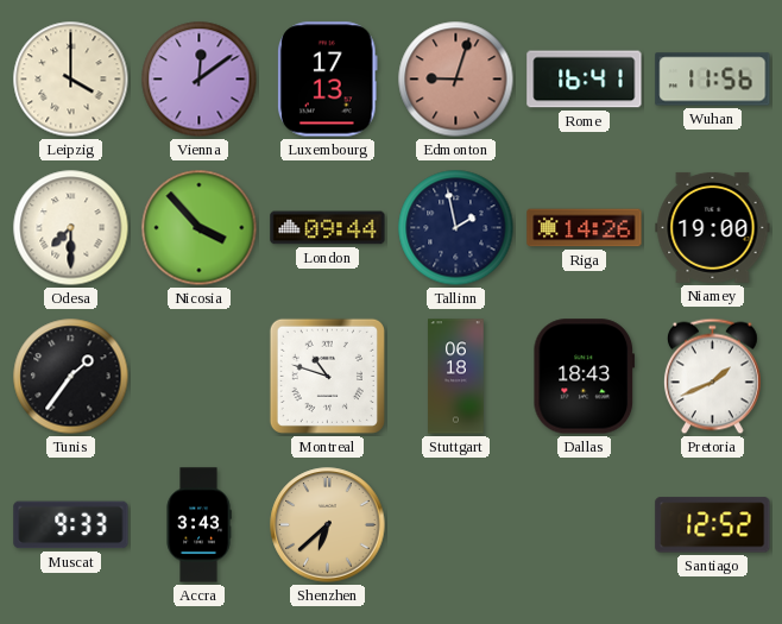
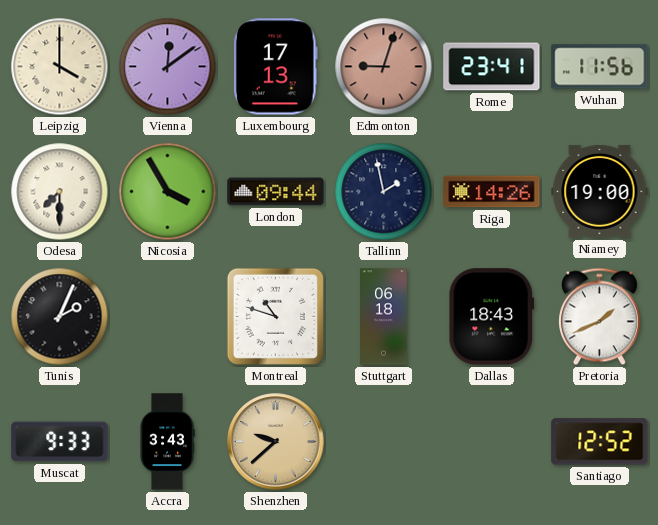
Rome: 16:41 -> 23:41 (492, 67)
Nicosia: 3:53 -> 3:55 (168, 192)
Tunis: 1:36 -> 2:04 (60, 317)
Shenzhen: 6:38 -> 9:38 (276, 442)
